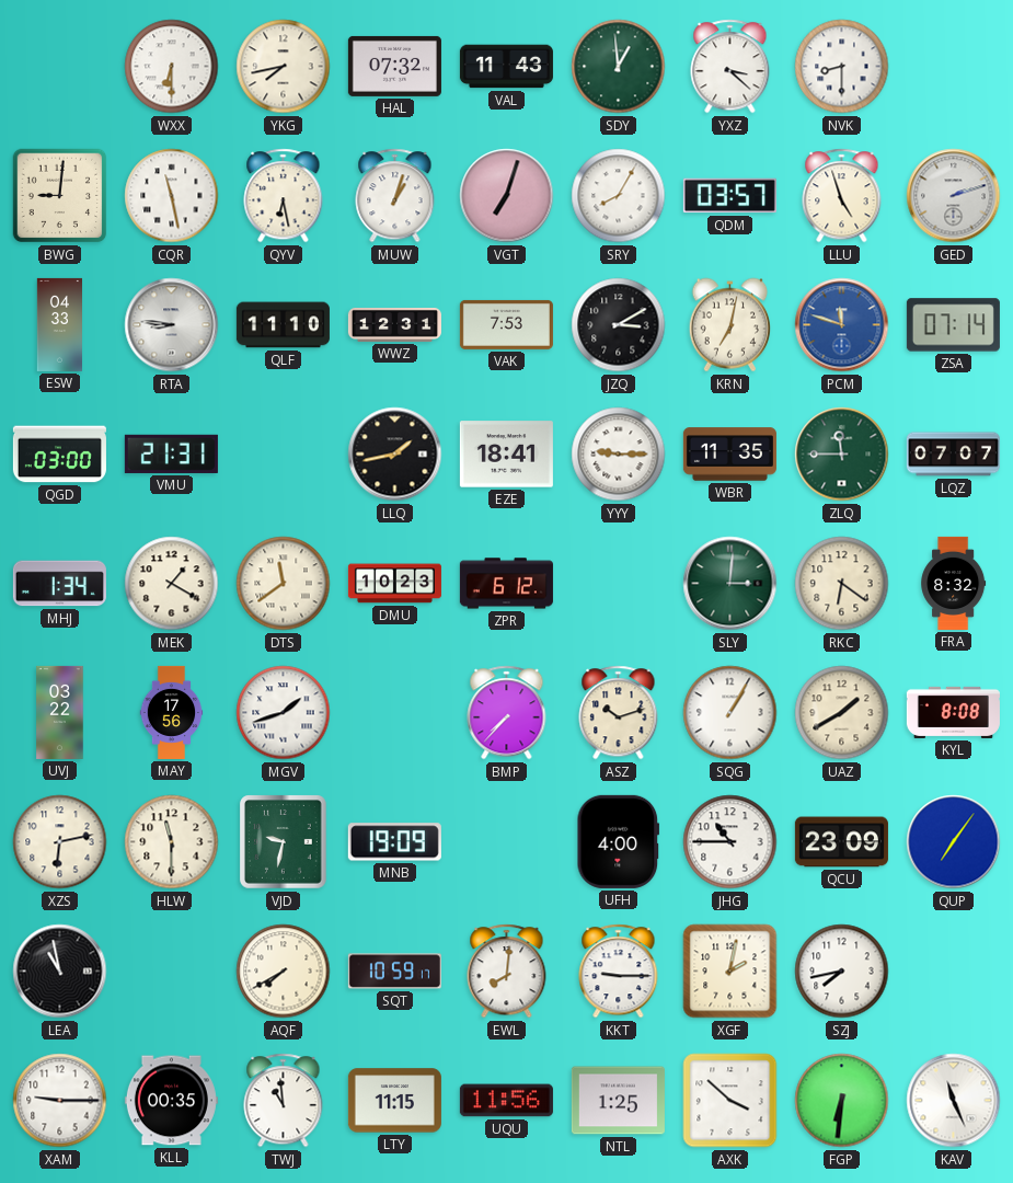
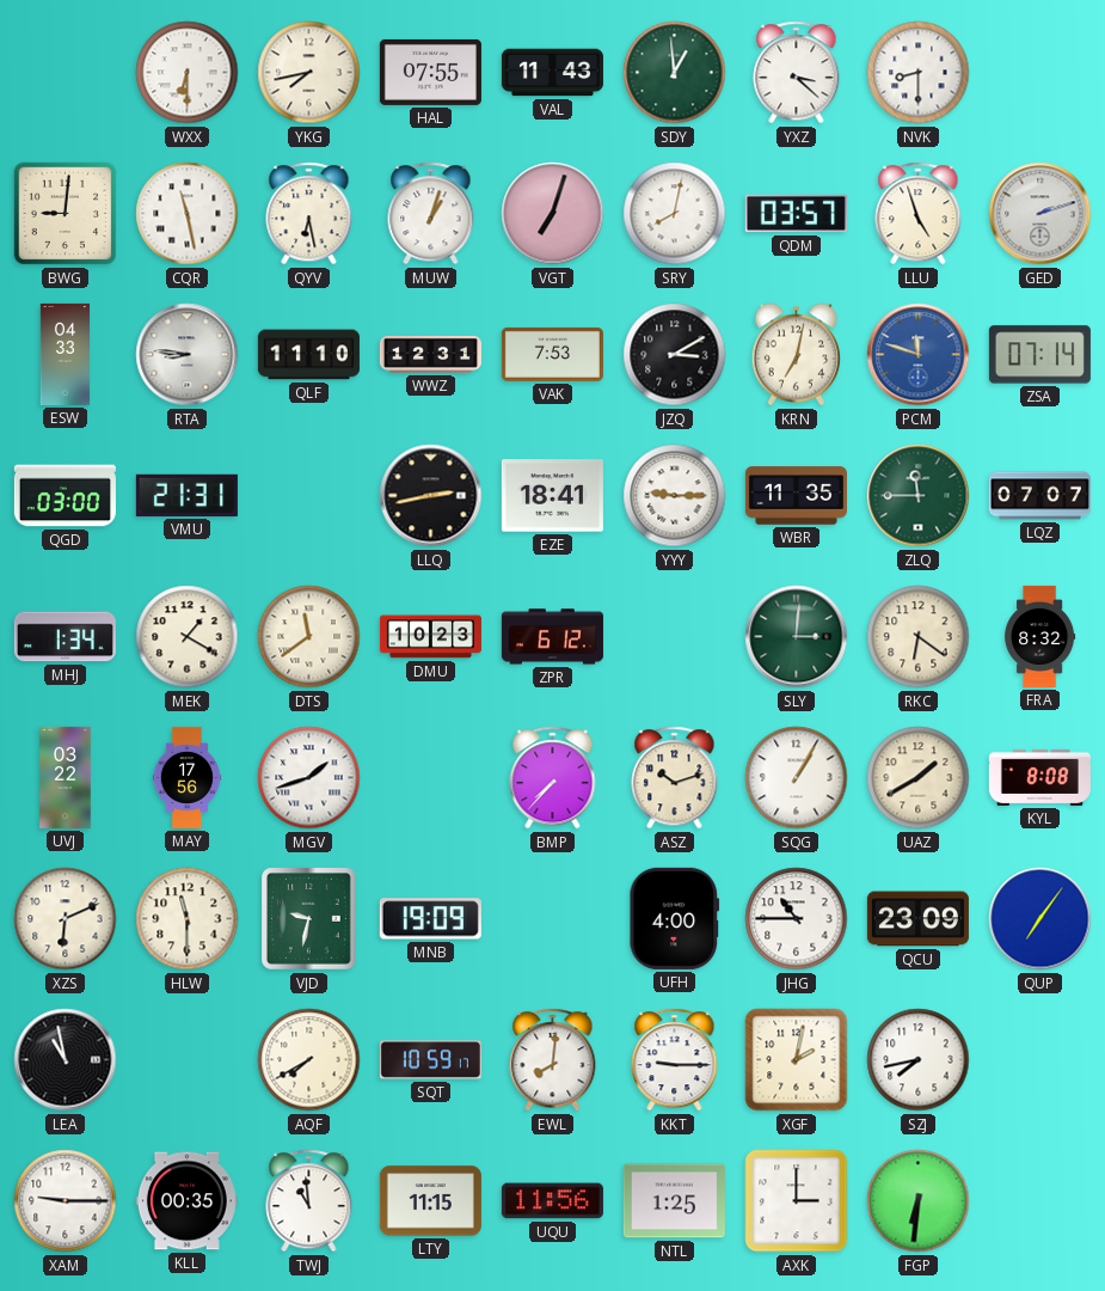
HAL: 07:32 -> 07:55 (430, 72)
SRY: 8:05 -> 8:02 (675, 214)
LLQ: 1:43 -> 2:43 (431, 496)
XZS: 6:13 -> 6:11 (66, 919)
AXK: 3:52 -> 3:00 (797, 1201)
KAV: 11:26 -> none (954, 1101)
